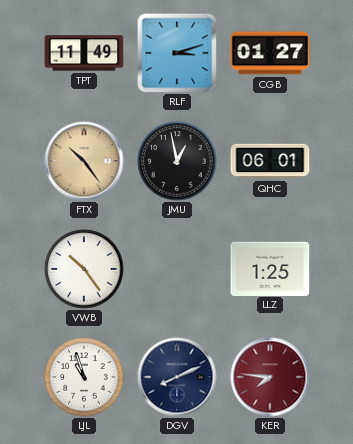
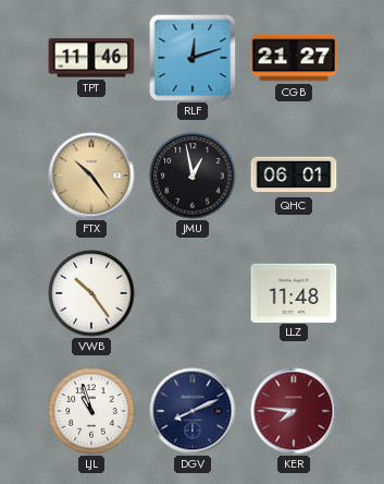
TPT: 11:49 -> 11:46 (91, 58)
RLF: 3:12 -> 12:12 (193, 58)
CGB: 01:27 -> 21:27 (294, 58)
LLZ: 1:25 -> 11:48 (294, 292)
